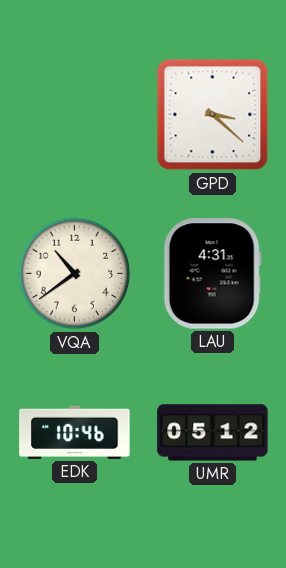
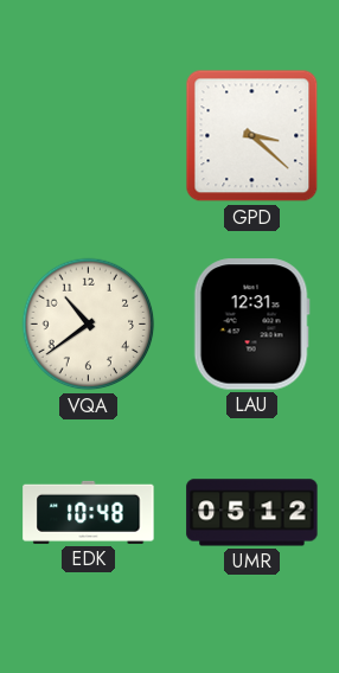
LAU: 4:31 -> 12:31 (251, 325)
EDK: 10:46 -> 10:48 (89, 512)
